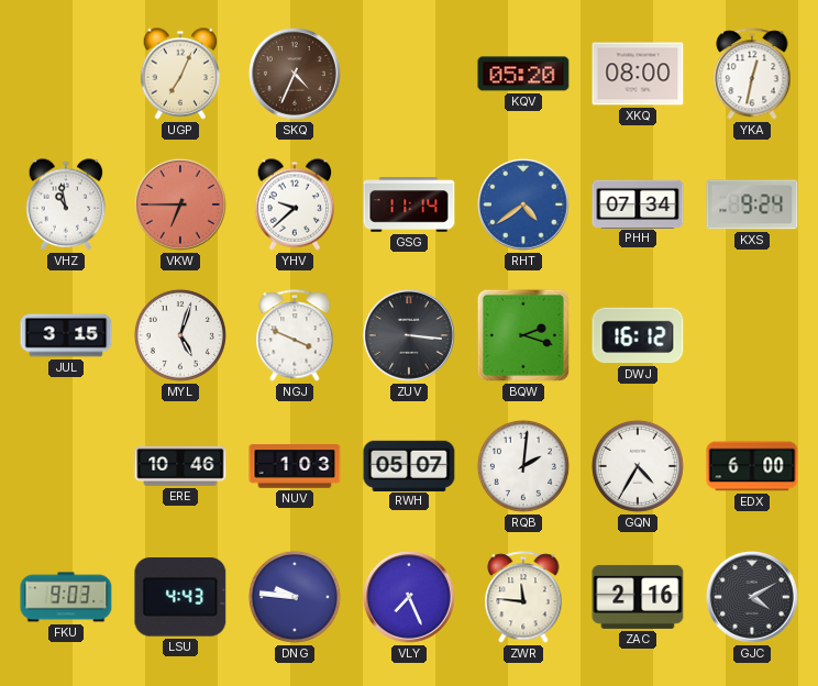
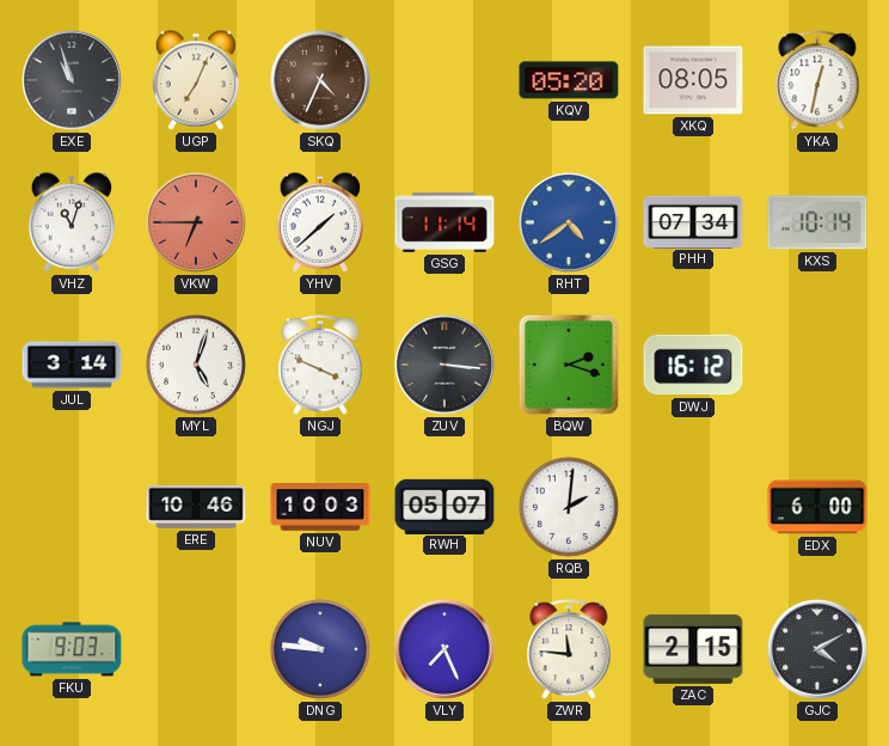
EXE: none -> 10:57 (73, 81)
XKQ: 08:00 -> 08:05 (693, 80)
VHZ: 10:58 -> 11:03 (72, 222)
YHV: 9:38 -> 1:38 (320, 222)
KXS: 9:24 -> 10:14 (817, 222)
JUL: 3:15 -> 3:14 (72, 365)
NUV: 1:03 -> 10:03 (320, 507)
GQN: 4:35 -> none (638, 466)
LSU: 4:43 -> none (180, 597)
ZAC: 2:16 -> 2:15 (693, 649)
